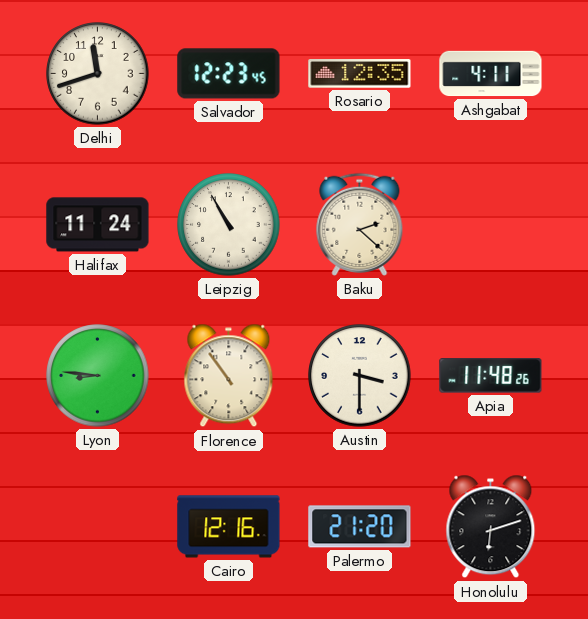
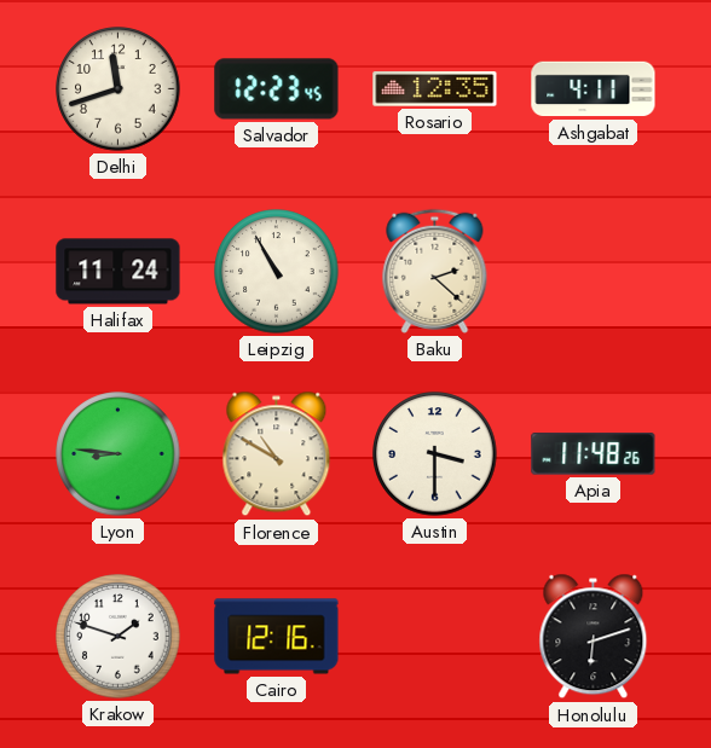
Florence: 10:54 -> 10:50 (277, 454)
Krakow: none -> 1:48 (118, 637)
Palermo: 21:20 -> none (360, 527)
